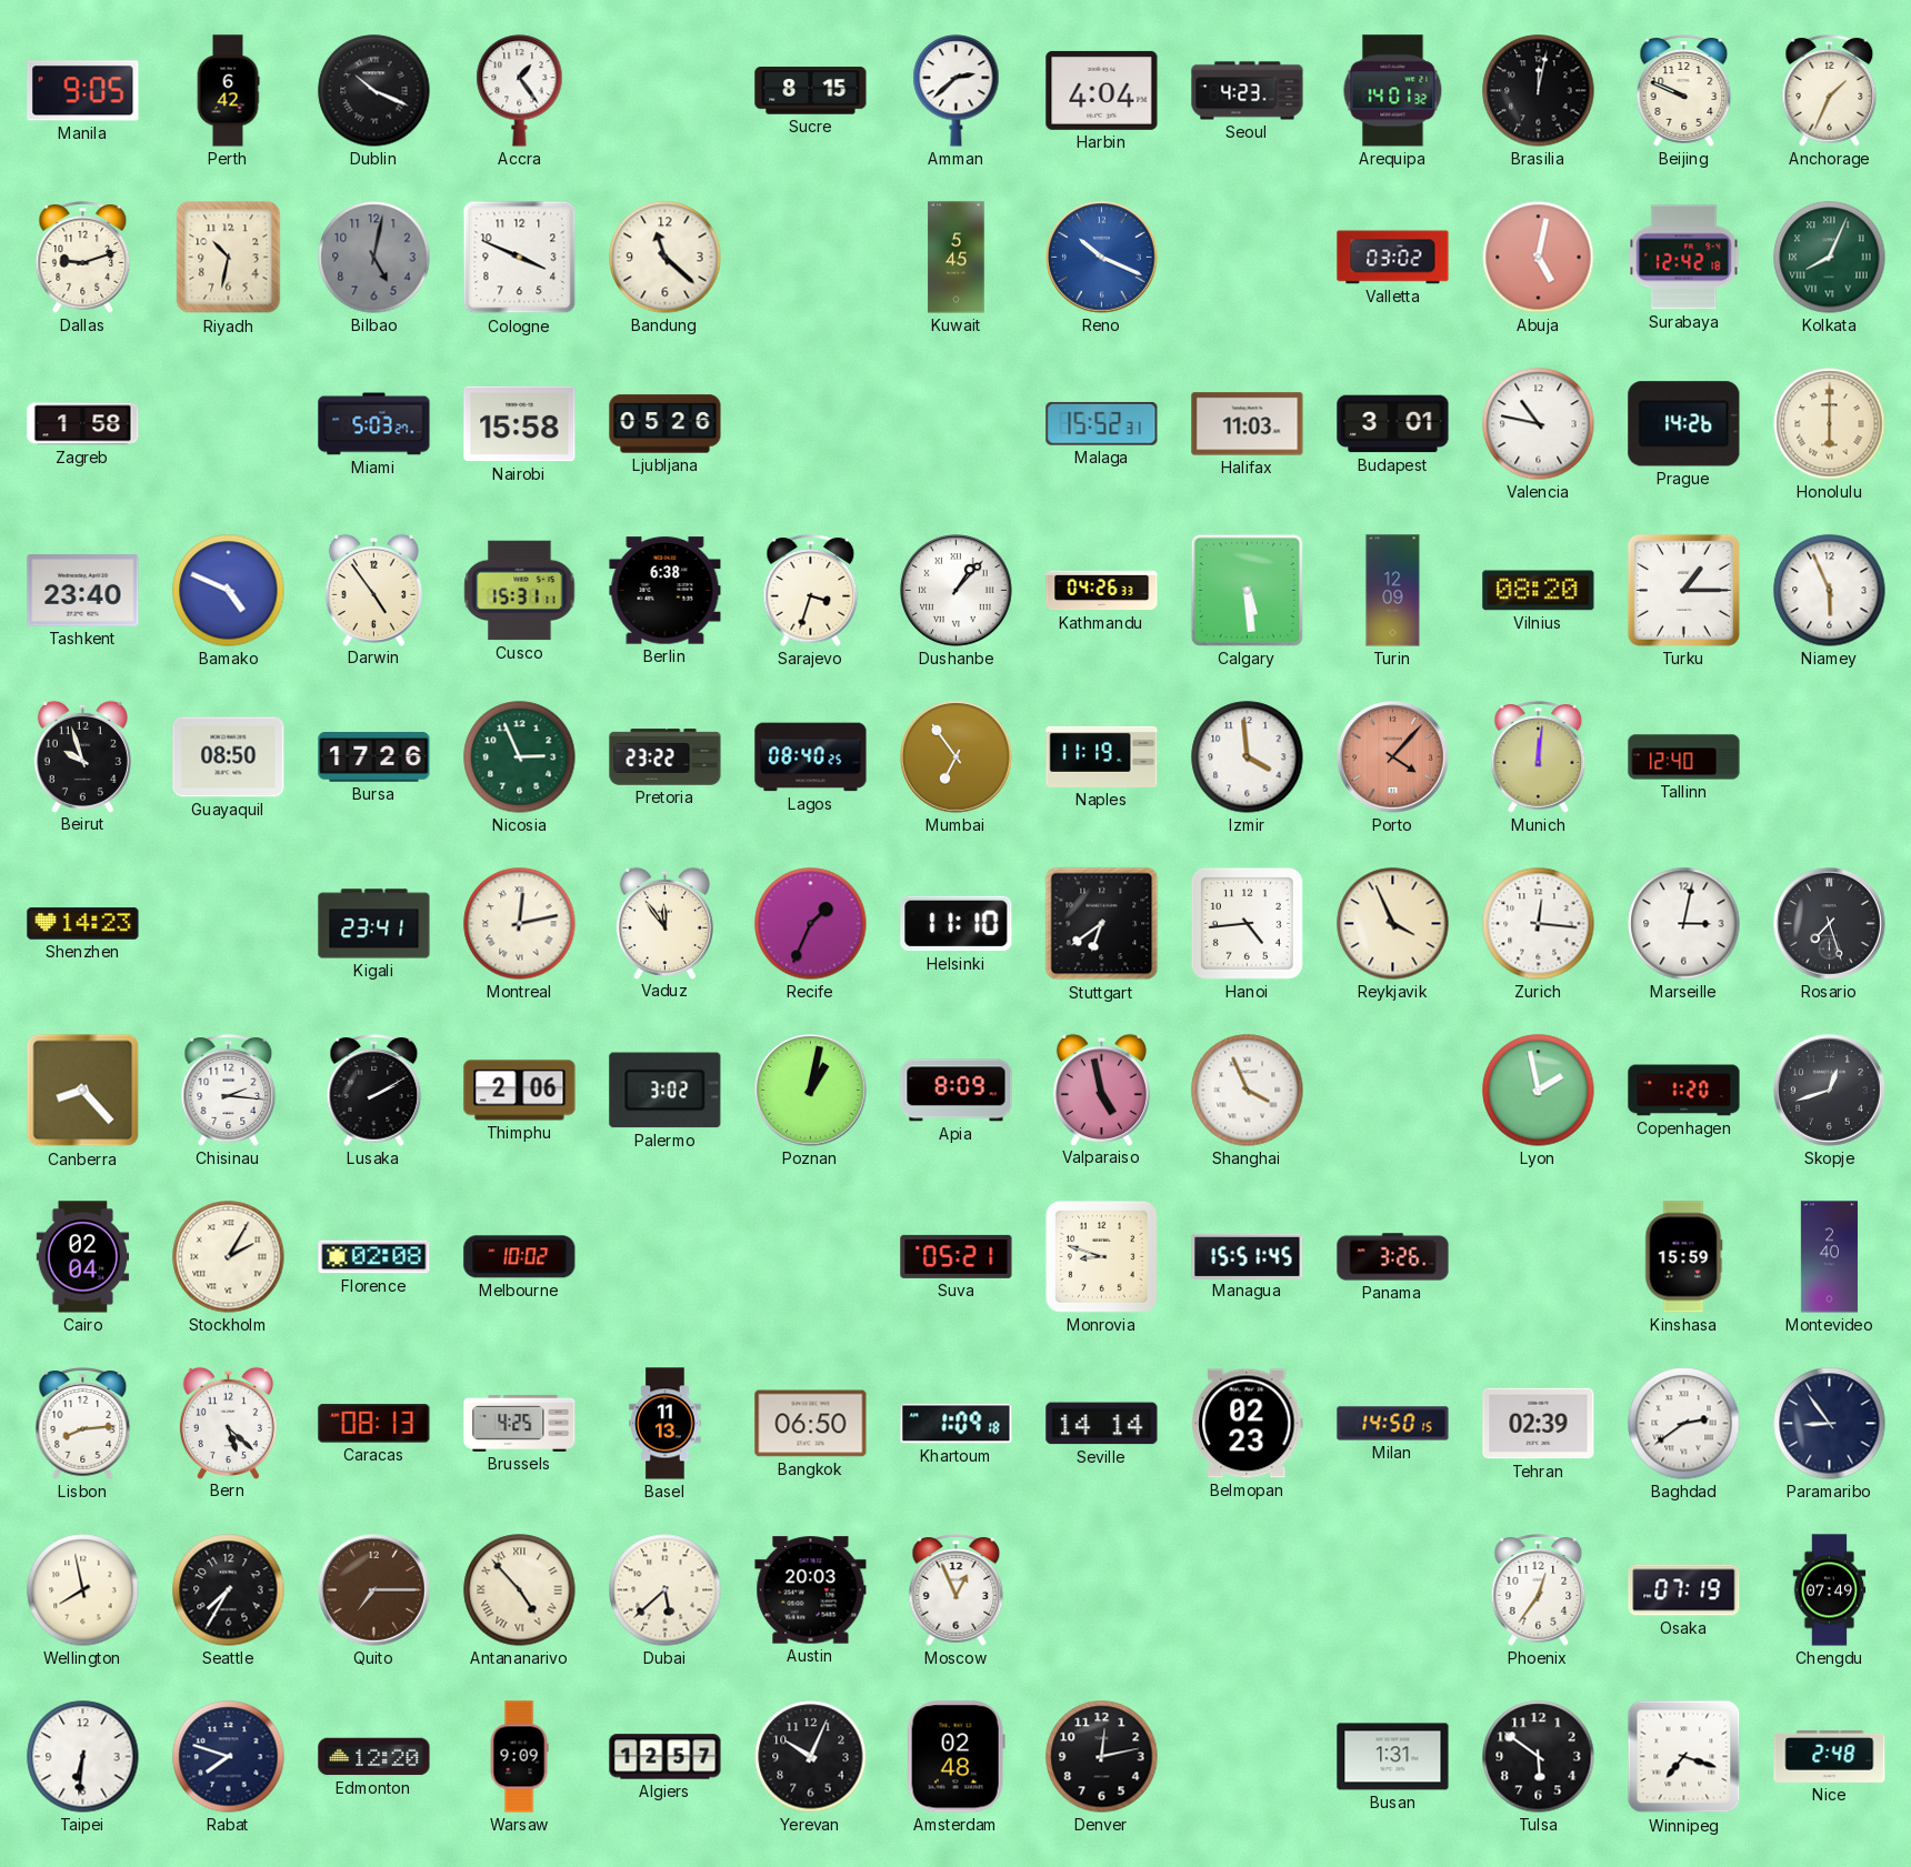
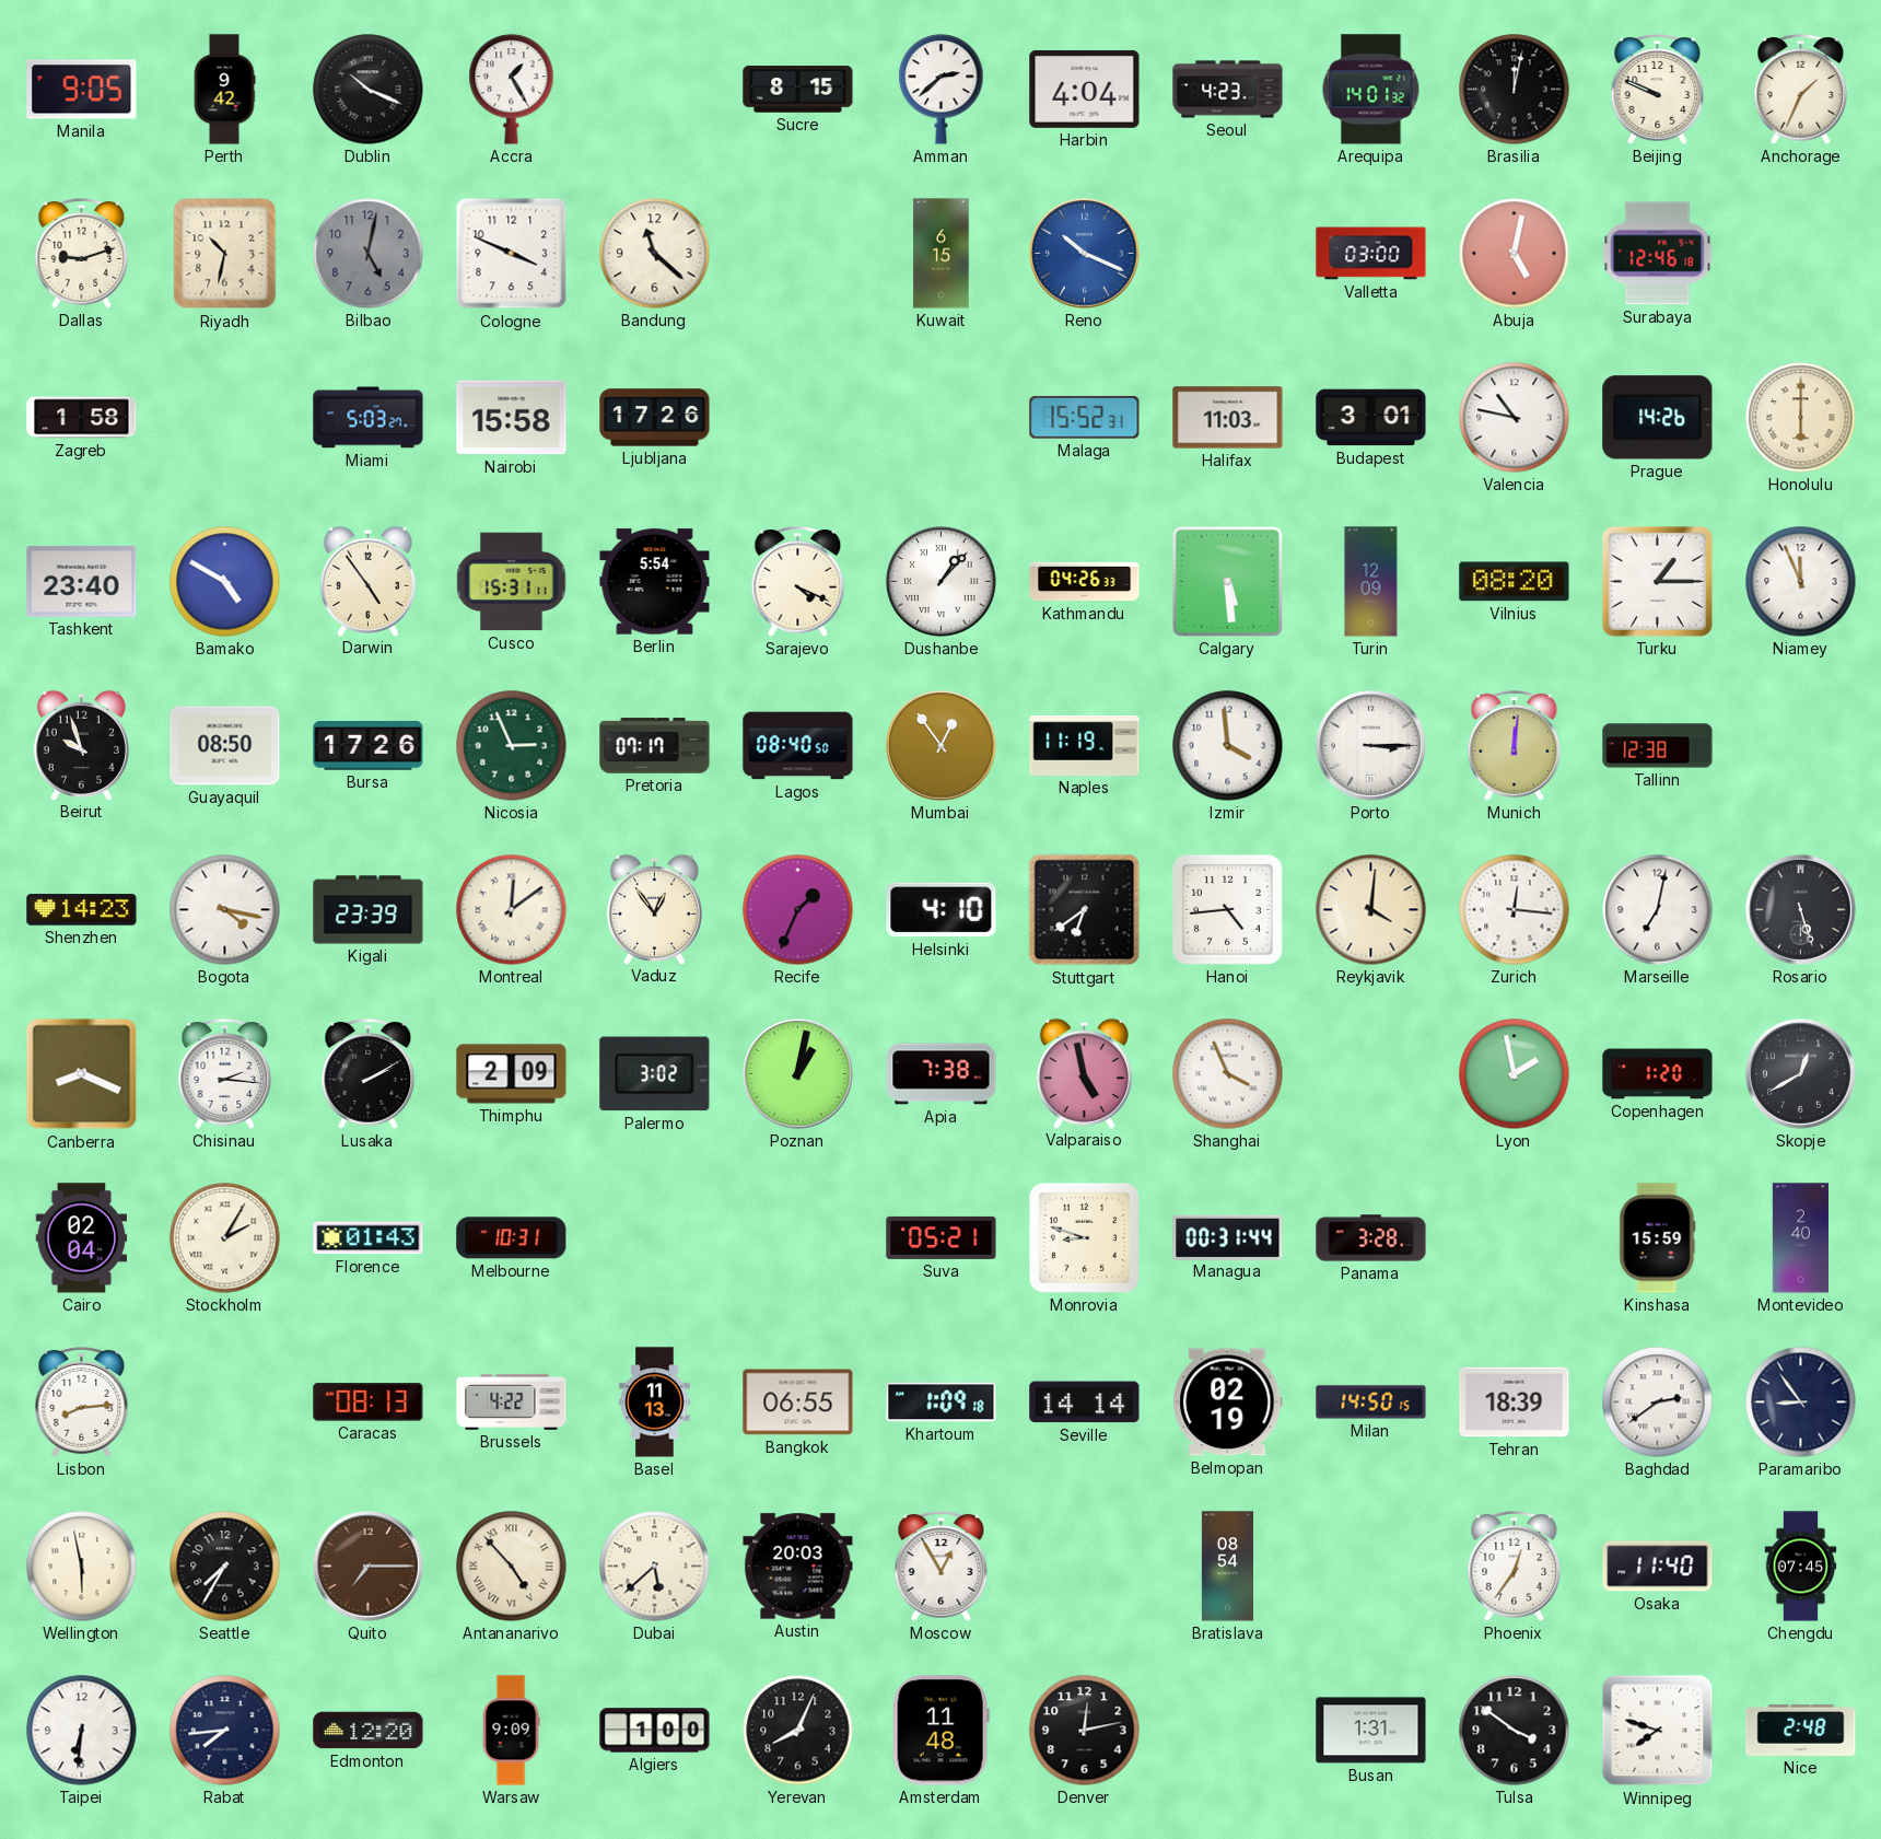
Perth: 6:42 -> 9:42 (224, 90)
Accra: 1:24 -> 1:25 (512, 90)
Kuwait: 5:45 -> 6:15 (942, 254)
Valletta: 03:02 -> 03:00 (1371, 254)
Surabaya: 12:42 -> 12:46 (1658, 254)
Kolkata: 8:04 -> none (1830, 258)
Ljubljana: 05:26 -> 17:26 (655, 418)
Bamako: 4:49 -> 4:50 (225, 582)
Berlin: 6:38 -> 5:54 (655, 582)
Sarajevo: 3:33 -> 4:19 (798, 582)
Niamey: 5:56 -> 11:56 (1801, 582)
Pretoria: 23:22 -> 07:17 (655, 746)
Lagos: 08:40:25 -> 08:40:50 (798, 746)
Mumbai: 6:54 -> 12:54 (942, 746)
Porto: 4:07 -> 3:15 (1371, 746)
Porto dial: salmon -> white (1371, 746)
Tallinn: 12:40 -> 12:38 (1658, 746)
Bogota: none -> 4:17 (225, 910)
Kigali: 23:41 -> 23:39 (369, 910)
Montreal: 12:13 -> 12:09 (512, 910)
Vaduz: 11:54 -> 12:54 (654, 909)
Helsinki: 11:10 -> 4:10 (942, 910)
Reykjavik: 3:56 -> 4:01 (1371, 910)
Marseille: 3:02 -> 7:02 (1658, 910)
Rosario: 7:27 -> 5:27 (1801, 910)
Canberra: 8:23 -> 8:19 (82, 1074)
Thimphu: 2:06 -> 2:09 (512, 1074)
Apia: 8:09 -> 7:38 (942, 1074)
Skopje: 12:42 -> 12:40 (1801, 1074)
Florence: 02:08 -> 01:43 (369, 1238)
Melbourne: 10:02 -> 10:31 (512, 1238)
Managua: 15:51 -> 00:31 (1228, 1237)
Panama: 3:26 -> 3:28 (1371, 1238)
Bern: 5:22 -> none (228, 1423)
Brussels: 4:25 -> 4:22 (512, 1401)
Bangkok: 06:50 -> 06:55 (798, 1402)
Belmopan: 02:23 -> 02:19 (1228, 1402)
Tehran: 02:39 -> 18:39 (1515, 1402)
Wellington: 7:58 -> 5:58 (82, 1567)
Moscow: 12:56 -> 12:55 (942, 1567)
Bratislava: none -> 08:54 (1227, 1567)
Osaka: 07:19 -> 11:40 (1658, 1567)
Chengdu: 07:49 -> 07:45 (1801, 1567)
Rabat: 7:48 -> 7:44 (225, 1731)
Algiers: 12:57 -> 1:00 (655, 1731)
Yerevan: 10:04 -> 8:04 (798, 1731)
Amsterdam: 02:48 -> 11:48 (940, 1731)
Tulsa: 5:51 -> 3:51 (1515, 1731)
Winnipeg: 7:18 -> 7:48 (1658, 1731)
